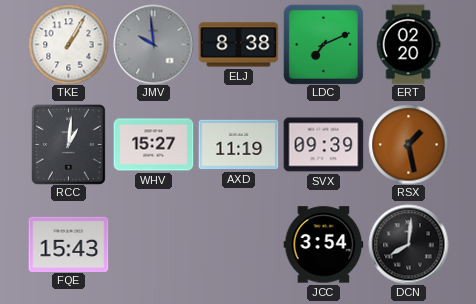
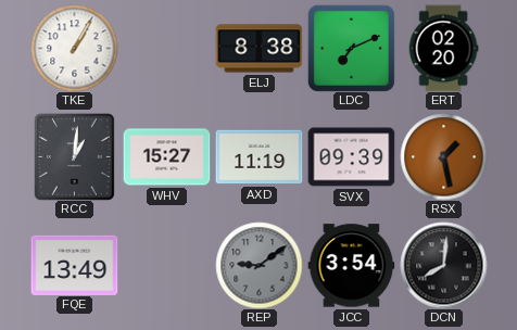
JMV: 9:59 -> none (153, 44)
FQE: 15:43 -> 13:49 (74, 265)
REP: none -> 9:09 (258, 265)
